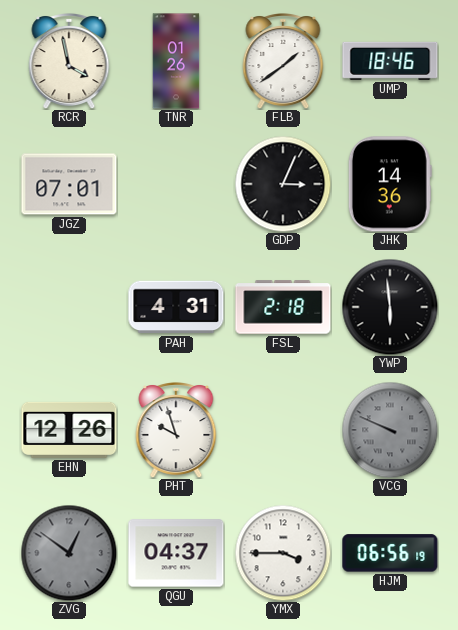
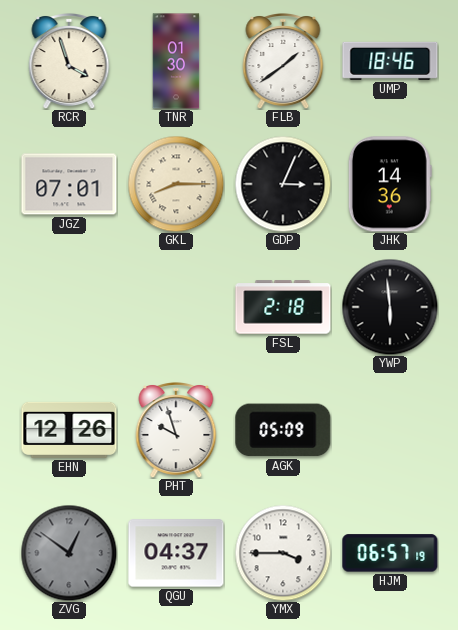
RCR: 3:58 -> 3:57 (69, 62)
TNR: 01:26 -> 01:30 (176, 61)
GKL: none -> 8:15 (176, 184)
PAH: 4:31 -> none (176, 307)
AGK: none -> 05:09 (283, 430)
VCG: 9:49 -> none (390, 430)
HJM: 06:56 -> 06:57 (390, 553)
